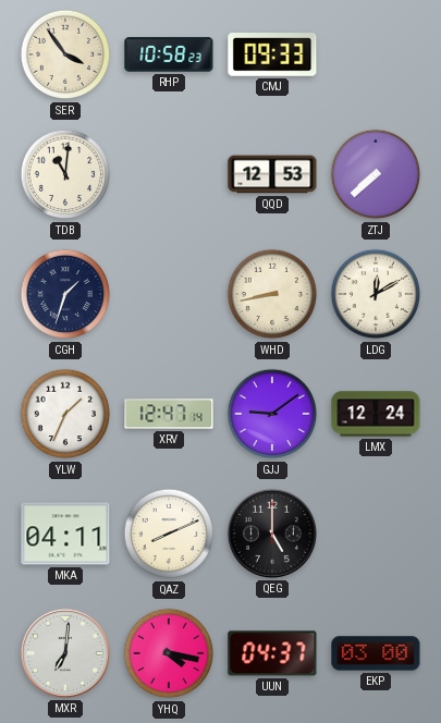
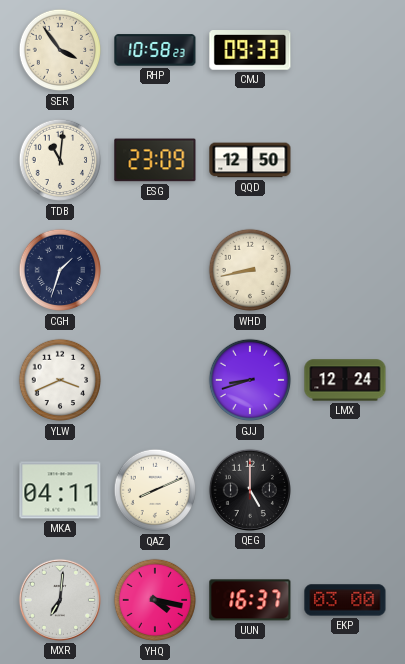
ESG: none -> 23:09 (155, 160)
QQD: 12:53 -> 12:50 (250, 160)
ZTJ: 7:38 -> none (376, 174)
LDG: 12:10 -> none (376, 294)
YLW: 1:34 -> 3:41 (60, 380)
XRV: 12:47 -> none (169, 414)
GJJ: 9:09 -> 8:42 (250, 380)
UUN: 04:37 -> 16:37 (250, 600)
